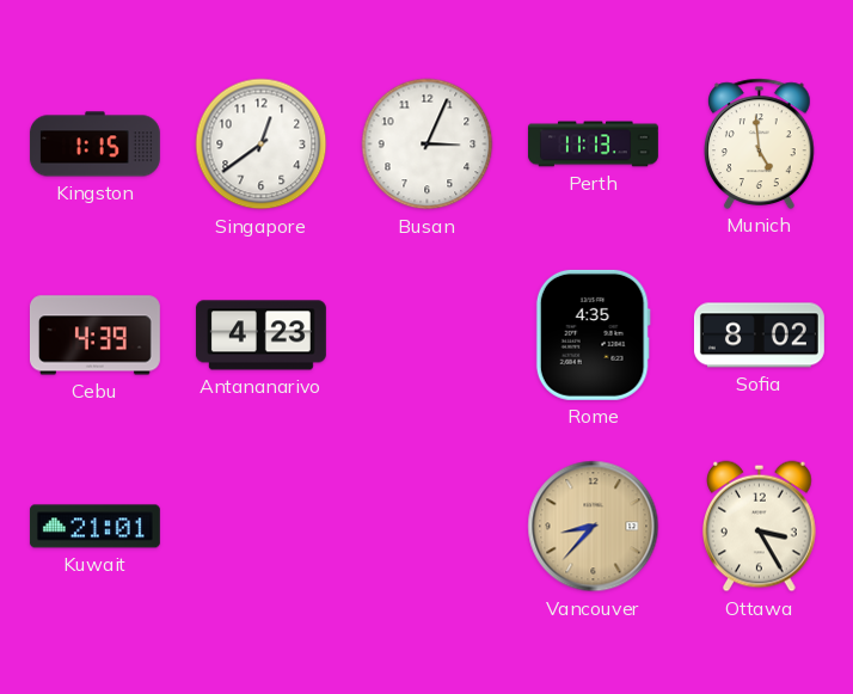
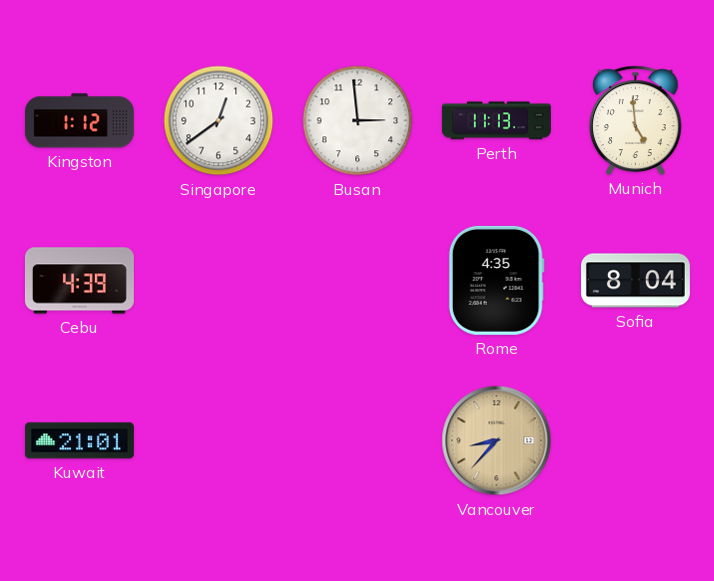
Kingston: 1:15 -> 1:12 (79, 121)
Busan: 3:04 -> 2:59 (358, 121)
Antananarivo: 4:23 -> none (260, 336)
Sofia: 8:02 -> 8:04 (635, 281)
Ottawa: 3:25 -> none (760, 527)
